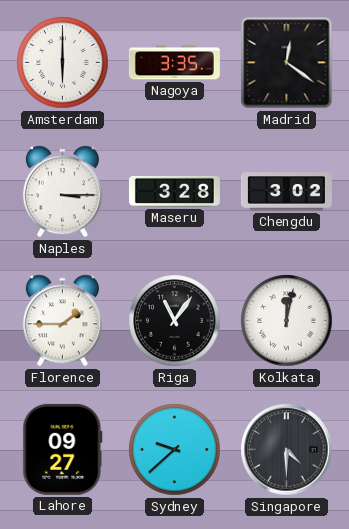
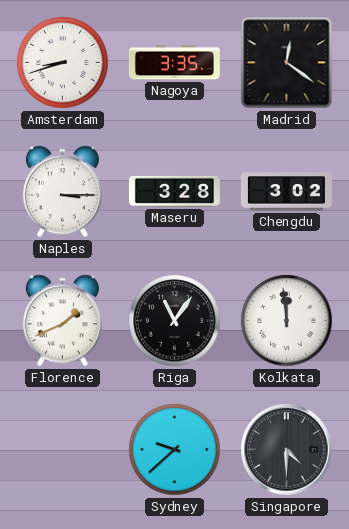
Amsterdam: 6:00 -> 8:42 (63, 63)
Florence: 1:45 -> 1:41 (62, 321)
Kolkata: 12:02 -> 11:59 (287, 321)
Lahore: 09:27 -> none (63, 449)
